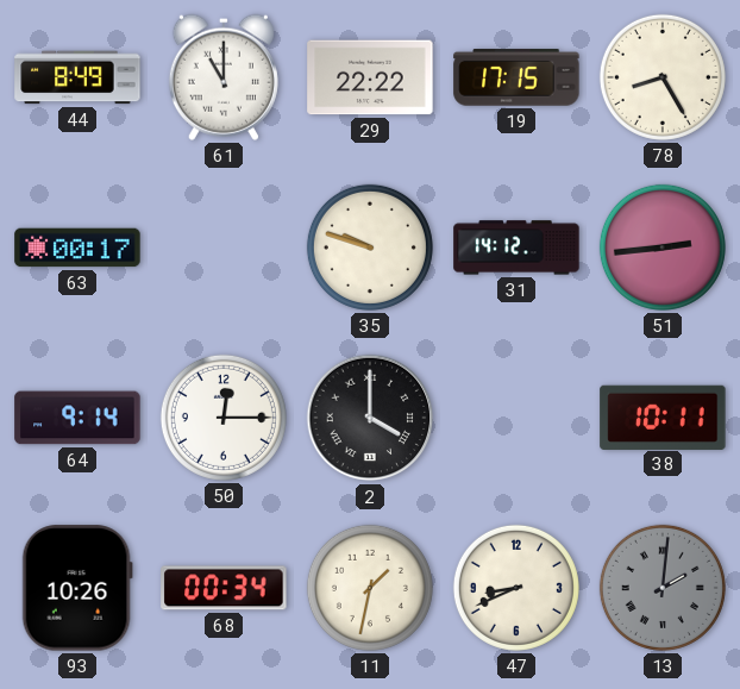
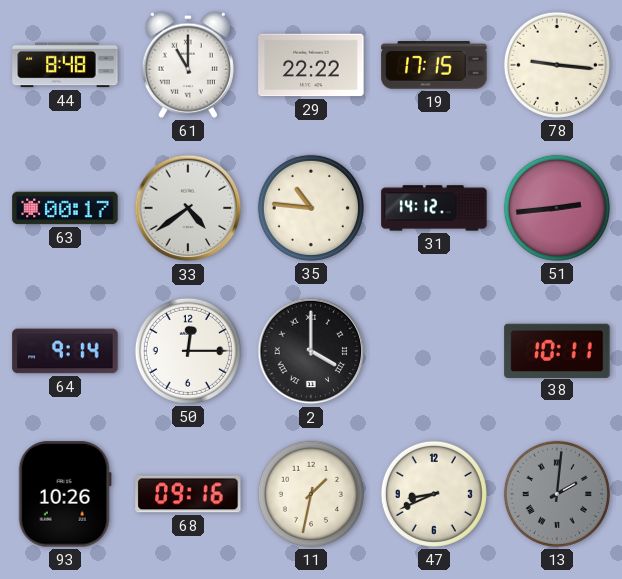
44: 8:49 -> 8:48 (65, 65)
78: 8:25 -> 9:16 (557, 65)
33: none -> 4:39 (188, 208)
35: 9:48 -> 10:46 (311, 208)
68: 00:34 -> 09:16 (188, 494)
